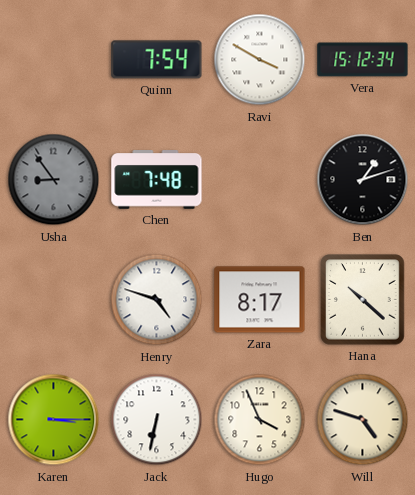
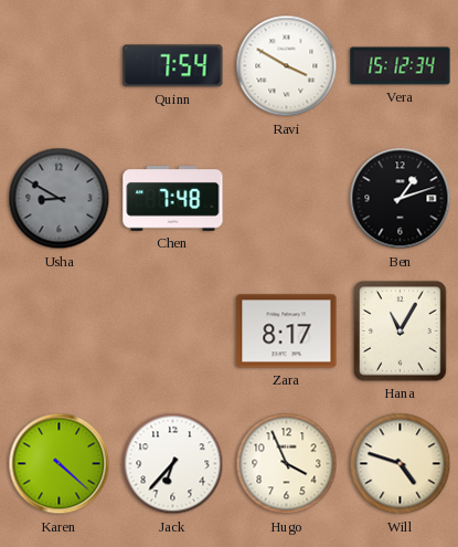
Usha: 8:54 -> 8:50 (60, 199)
Henry: 4:48 -> none (157, 300)
Hana: 10:22 -> 11:05 (401, 332)
Karen: 3:15 -> 4:22 (60, 464)
Jack: 6:32 -> 6:37 (173, 464)
